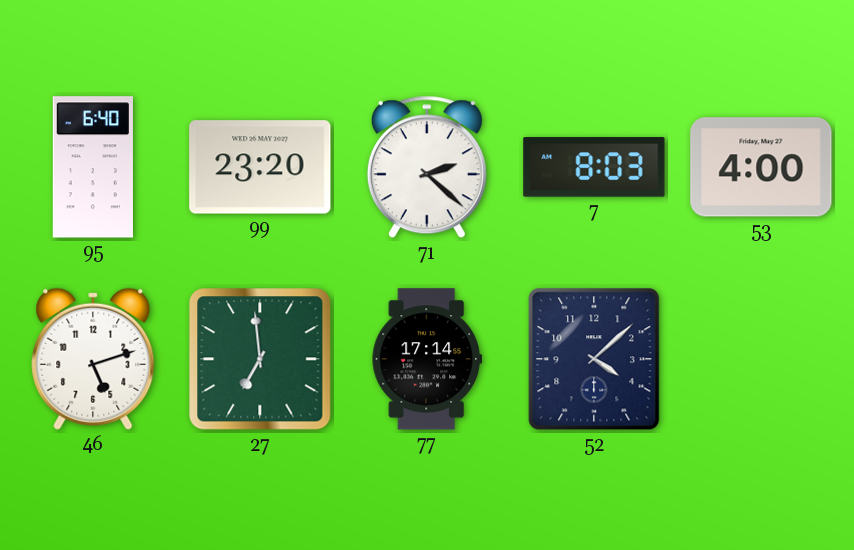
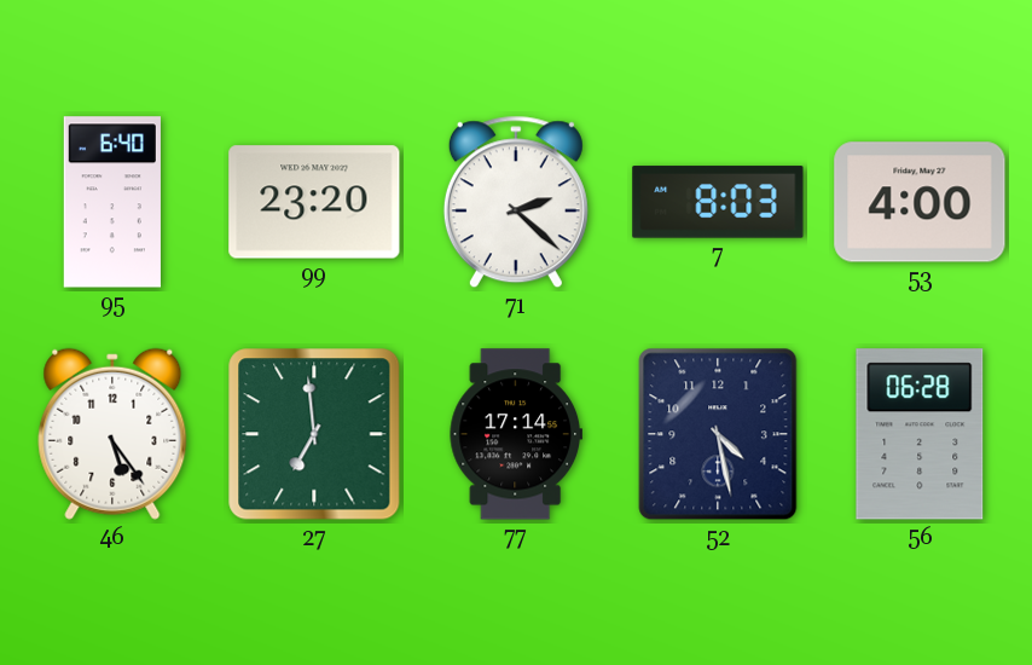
46: 5:12 -> 5:24 (112, 434)
52: 4:08 -> 4:28 (718, 434)
56: none -> 06:28 (920, 434)
